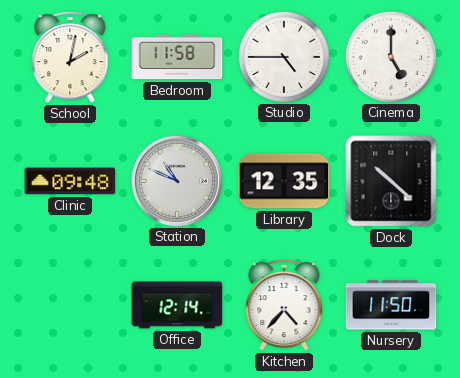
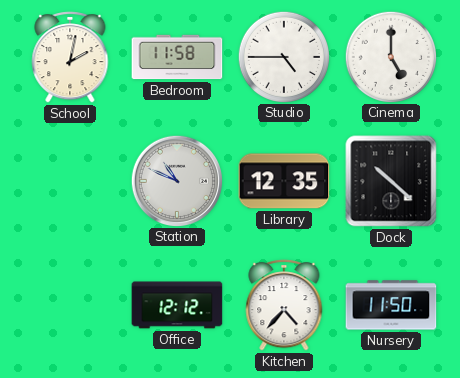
Clinic: 09:48 -> none (70, 181)
Office: 12:14 -> 12:12 (177, 305)
